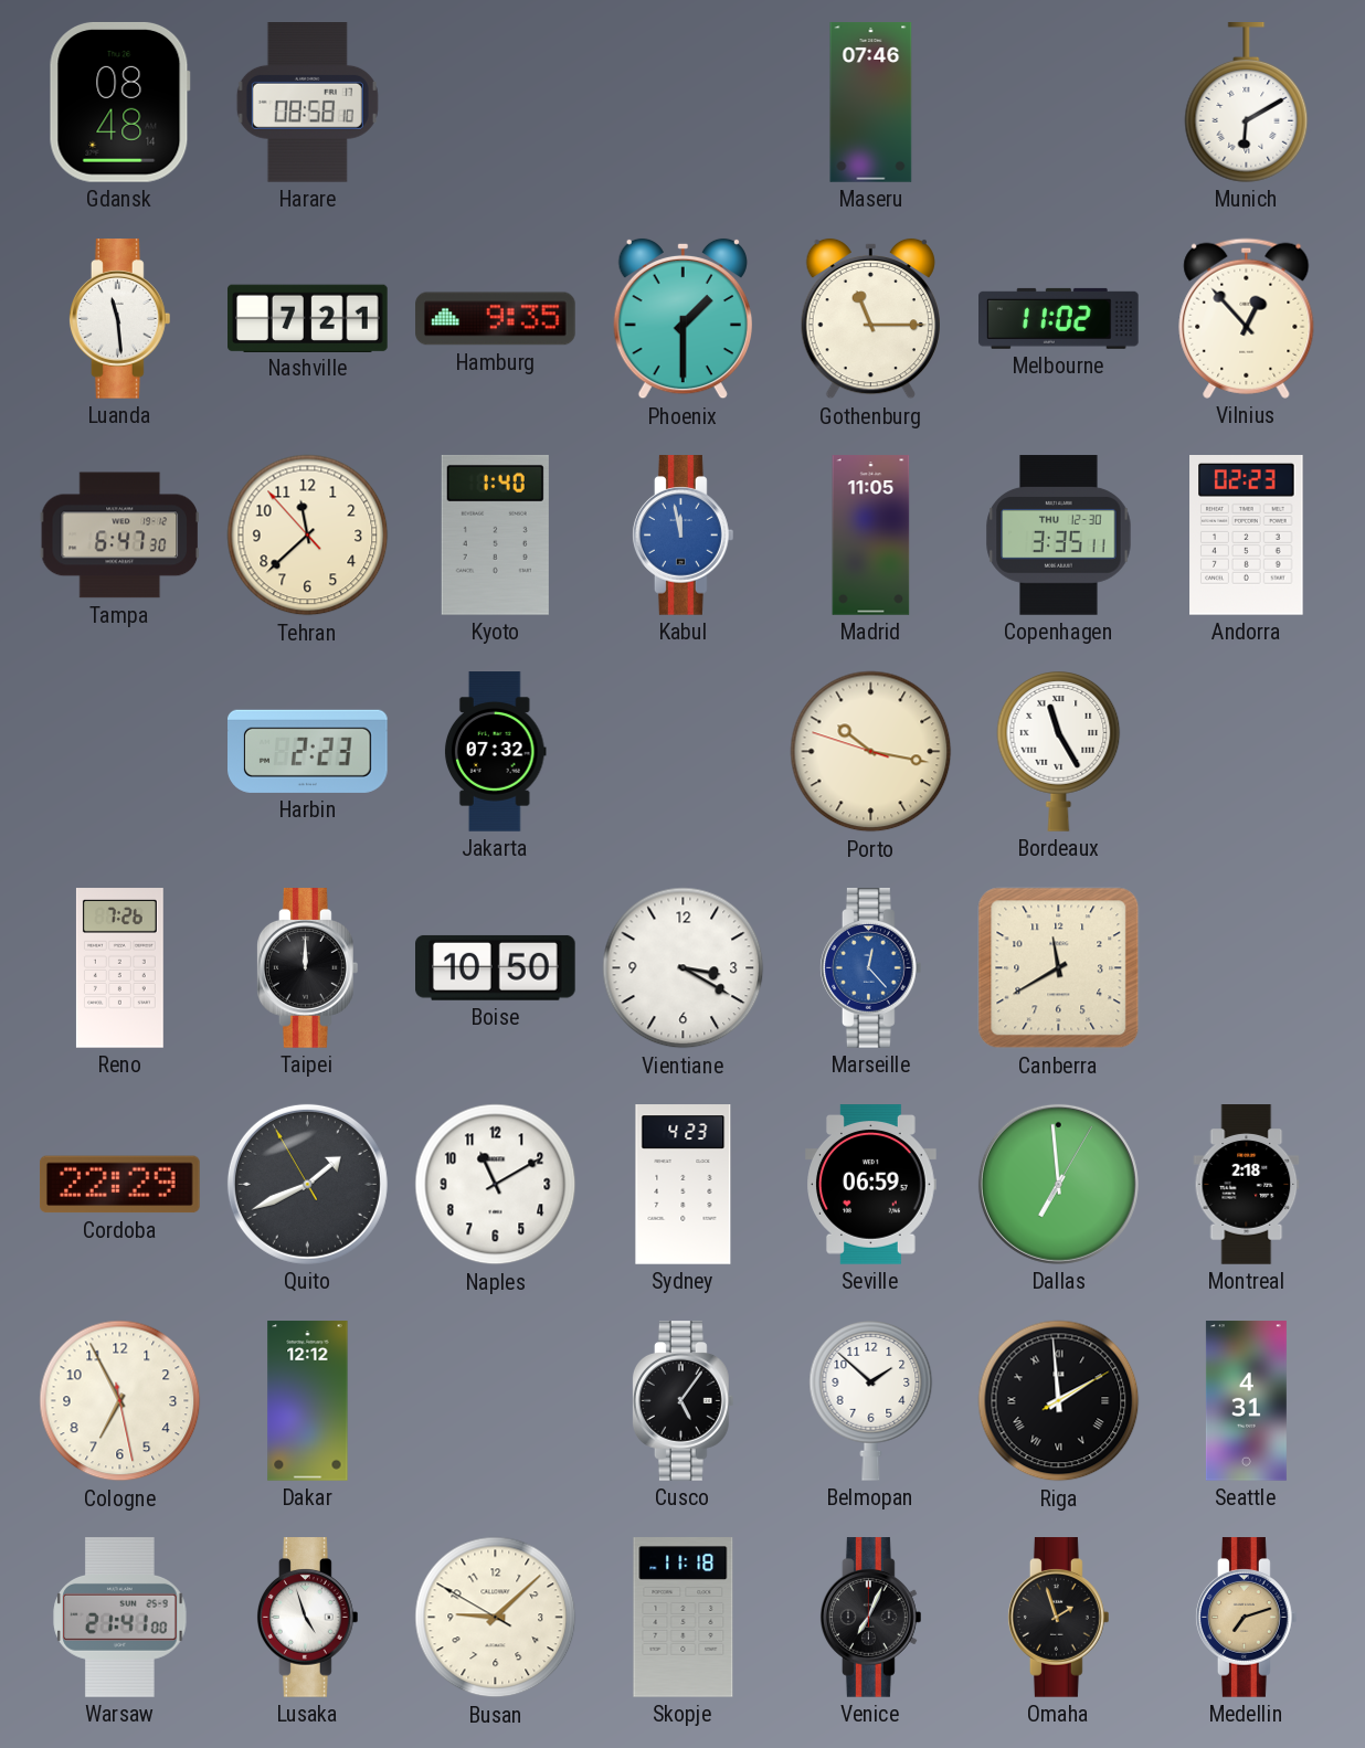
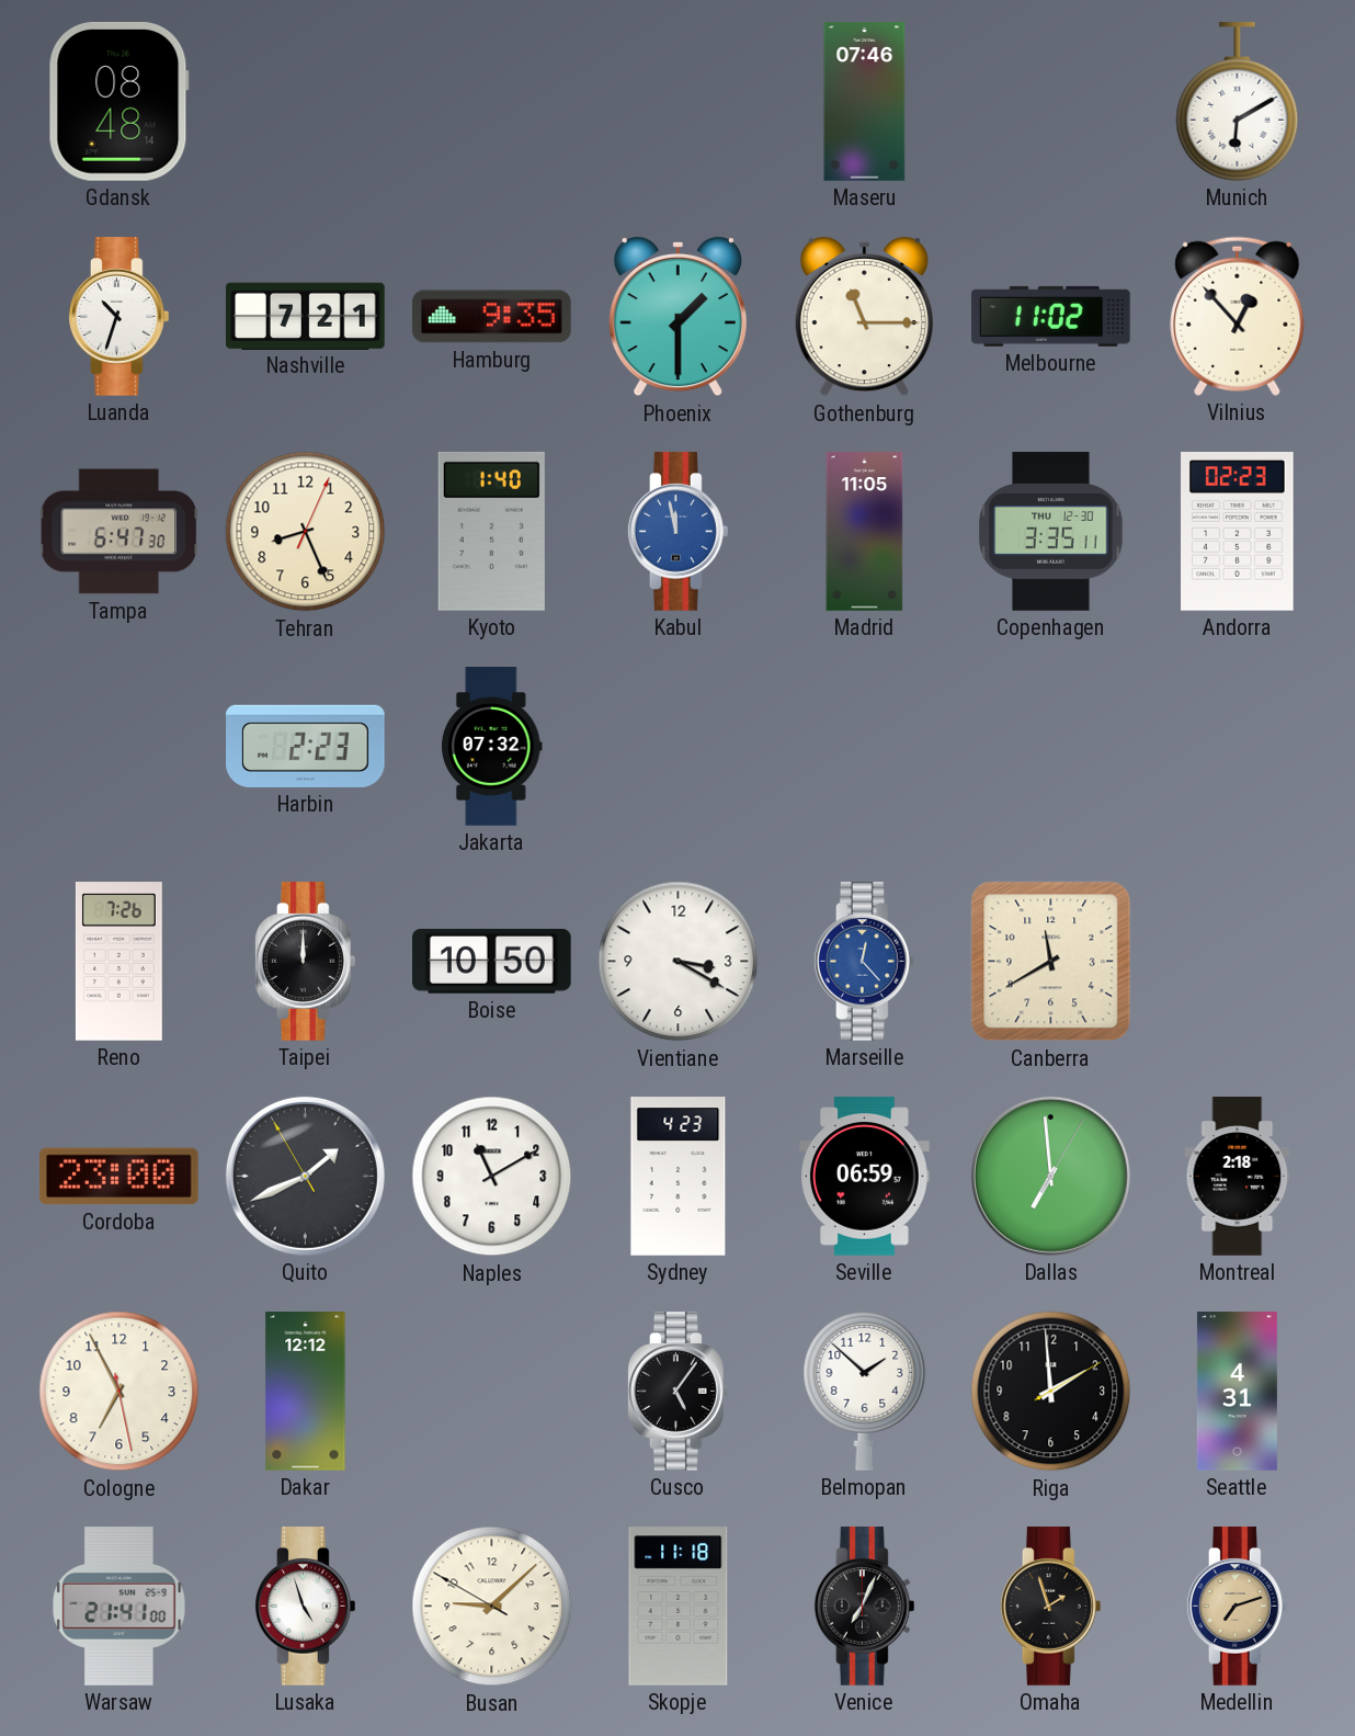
Harare: 08:58 -> none (307, 103)
Luanda: 11:29 -> 10:33 (119, 317)
Tehran: 11:37 -> 8:26 (306, 532)
Porto: 10:16 -> none (871, 752)
Bordeaux: 11:25 -> none (1059, 752)
Cordoba: 22:29 -> 23:00 (119, 1177)
Riga numerals: Roman -> Arabic (1051, 1392)
